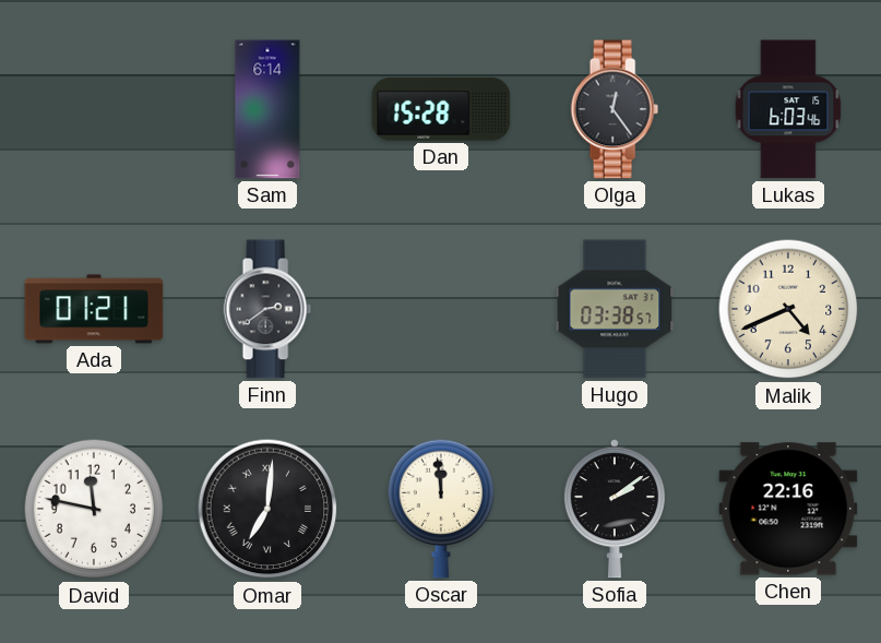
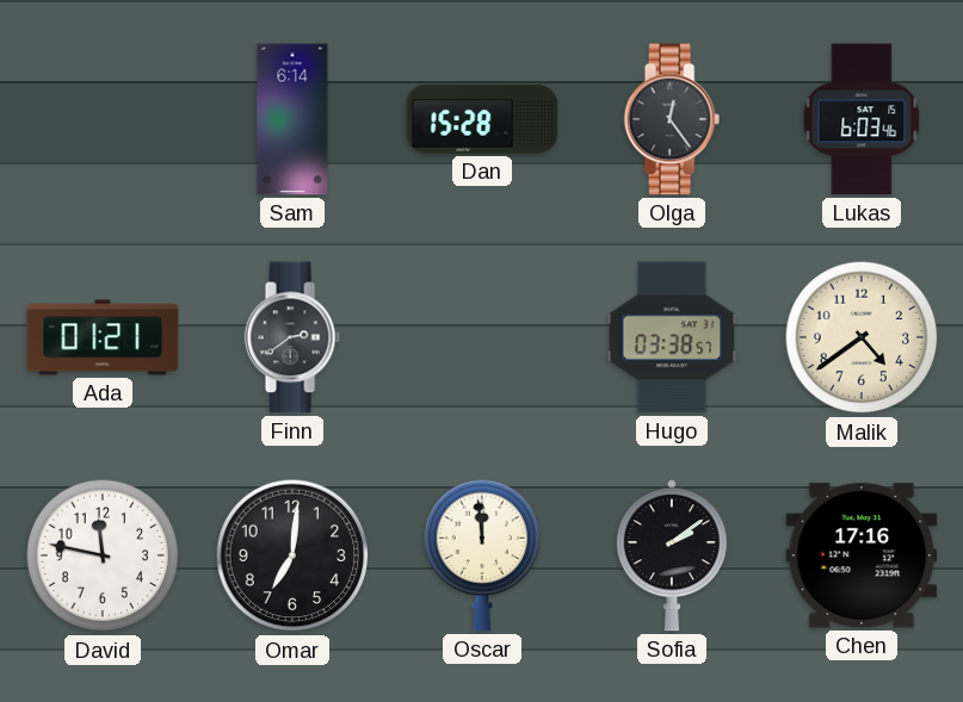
Malik: 4:41 -> 4:39 (862, 337)
Omar numerals: Roman -> Arabic (292, 555)
Chen: 22:16 -> 17:16 (862, 555)
